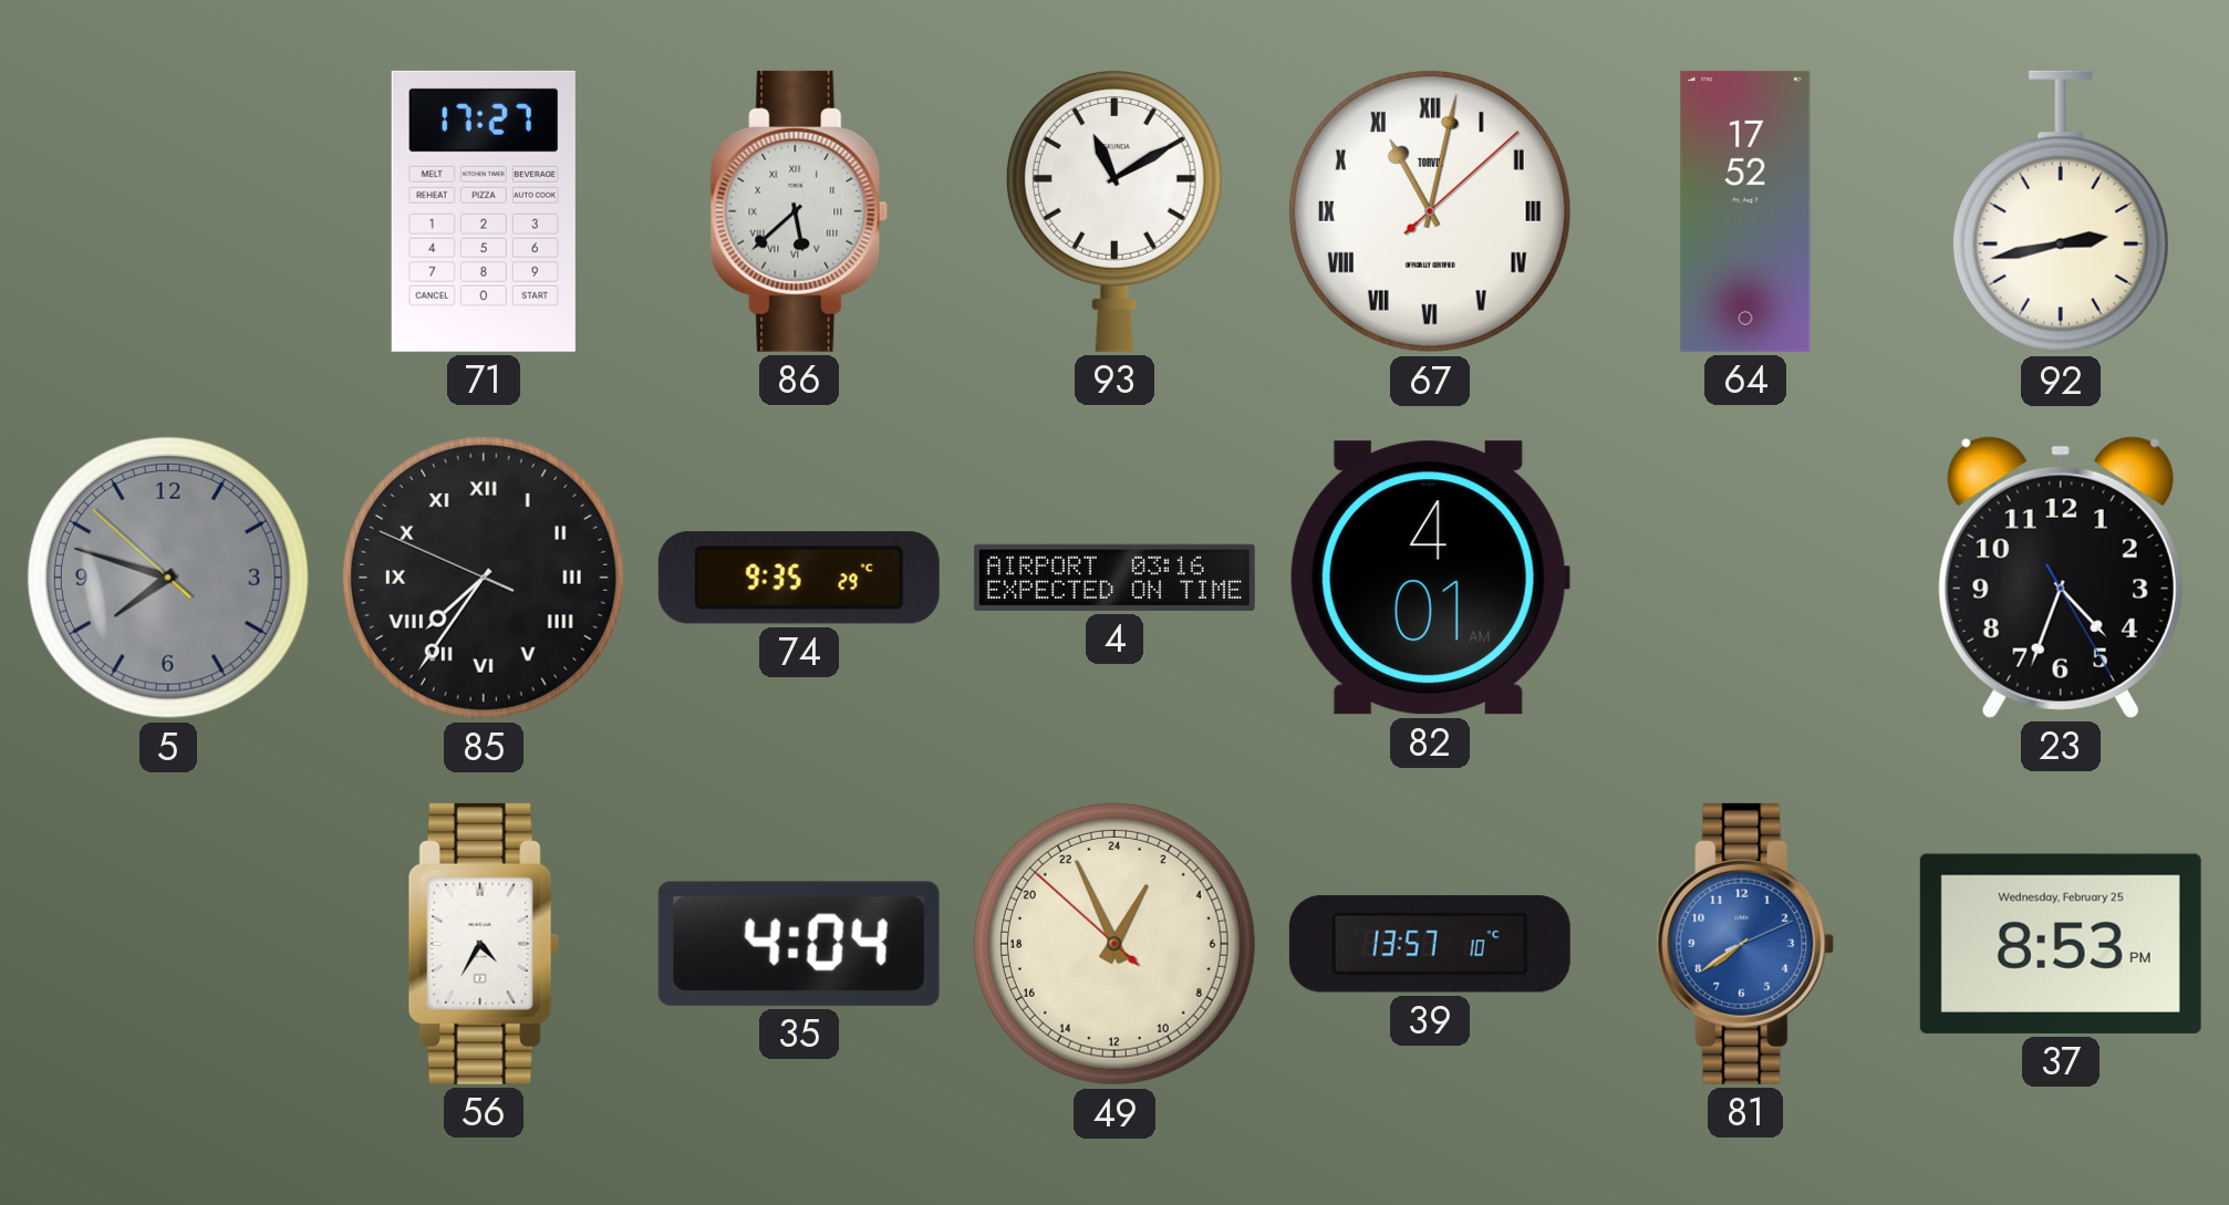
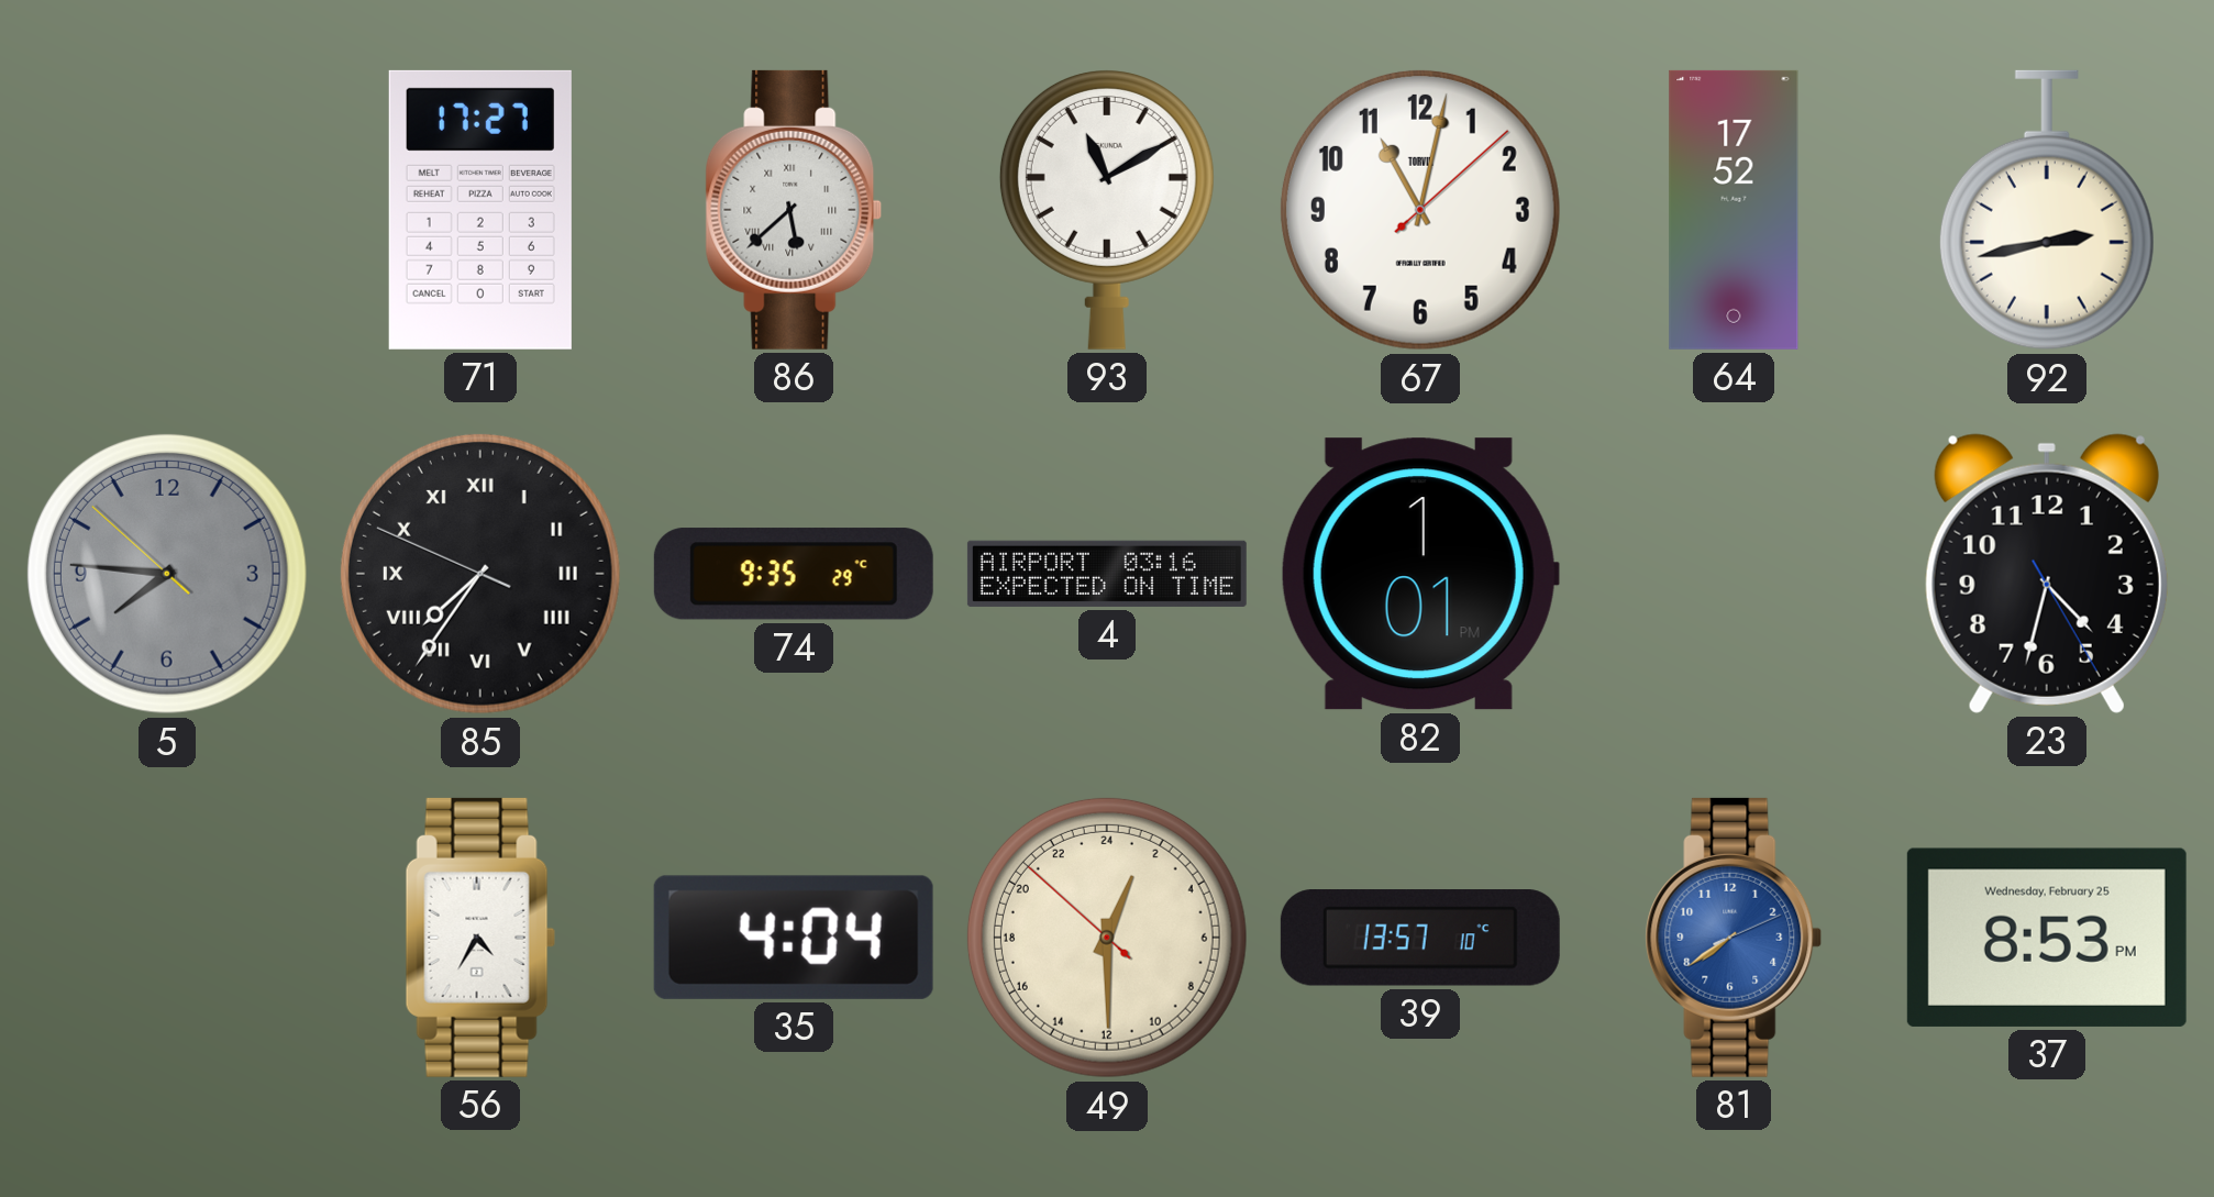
67 numerals: Roman -> Arabic (1420, 210)
5: 7:47 -> 7:45 (167, 574)
82: 4:01 -> 1:01 (1420, 574)
23: 4:33 -> 4:32 (2047, 574)
49: 1:55 -> 1:29 (1107, 938)
